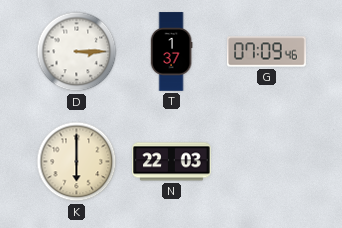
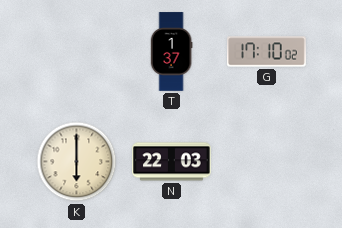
D: 3:15 -> none (77, 52)
G: 07:09 -> 17:10 (267, 52)
